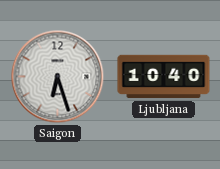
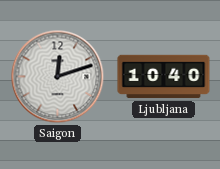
Saigon: 6:27 -> 12:12 (58, 77)
